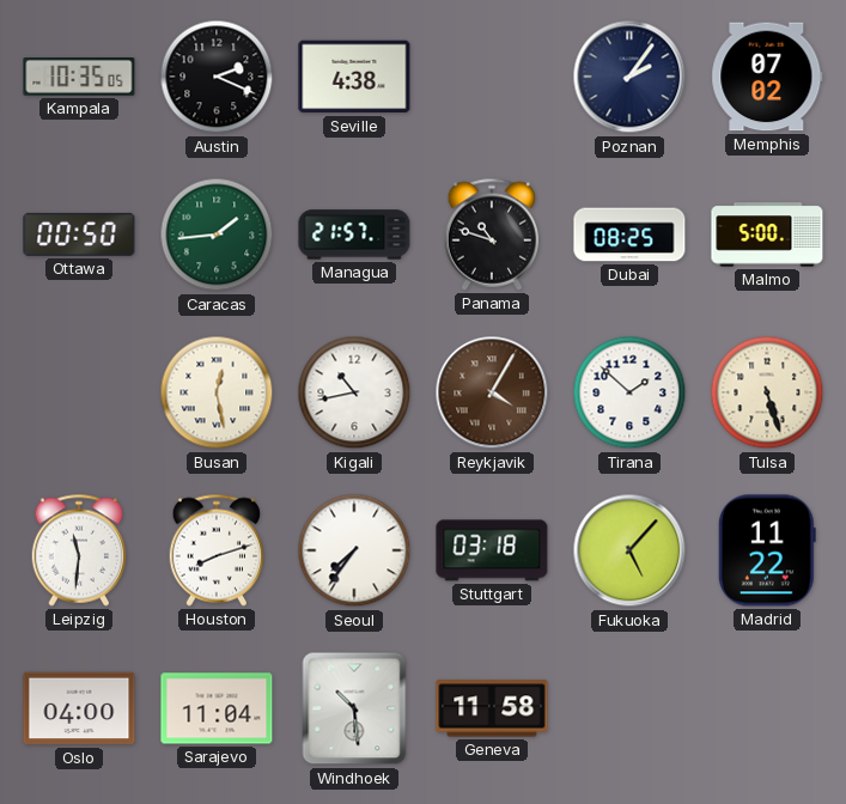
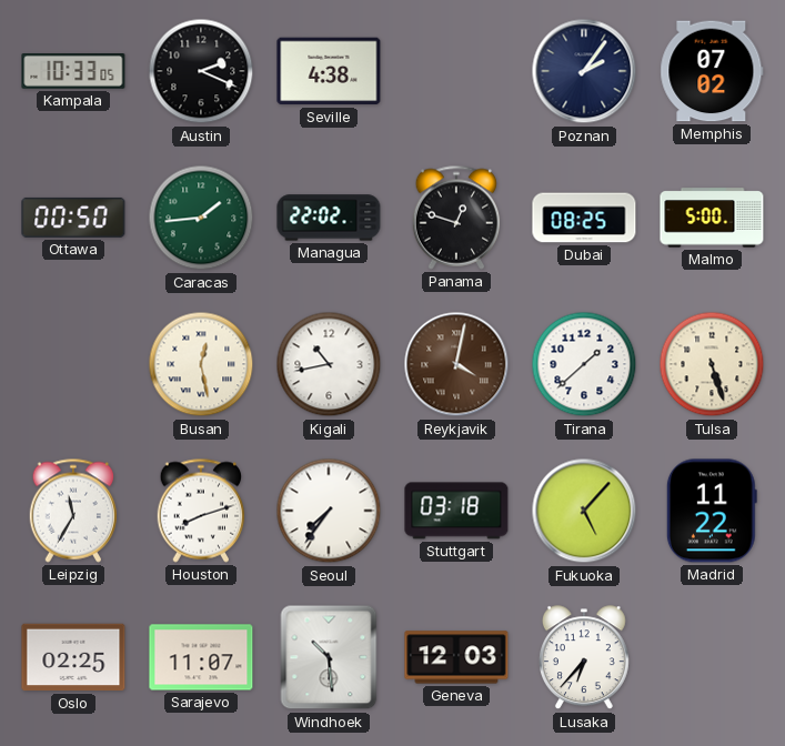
Kampala: 10:35 -> 10:33 (73, 72)
Managua: 21:57 -> 22:02 (329, 218)
Panama: 10:48 -> 12:48 (456, 218)
Reykjavik: 4:05 -> 4:02 (456, 364)
Tirana: 1:52 -> 1:38 (584, 364)
Leipzig: 11:31 -> 11:35 (73, 511)
Oslo: 04:00 -> 02:25 (73, 657)
Sarajevo: 11:04 -> 11:07 (201, 657)
Geneva: 11:58 -> 12:03 (456, 657)
Lusaka: none -> 6:37 (584, 658)
